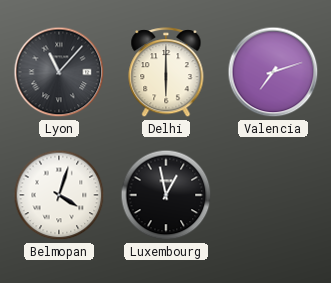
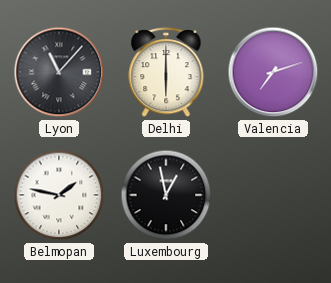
Belmopan: 4:03 -> 1:47 (59, 195)
